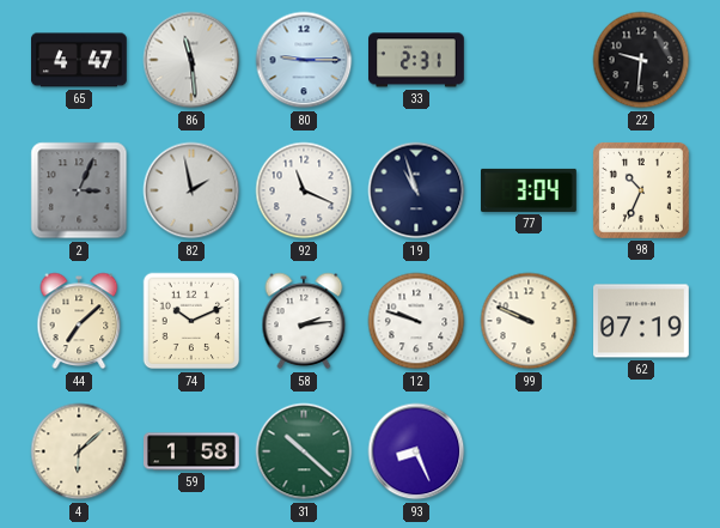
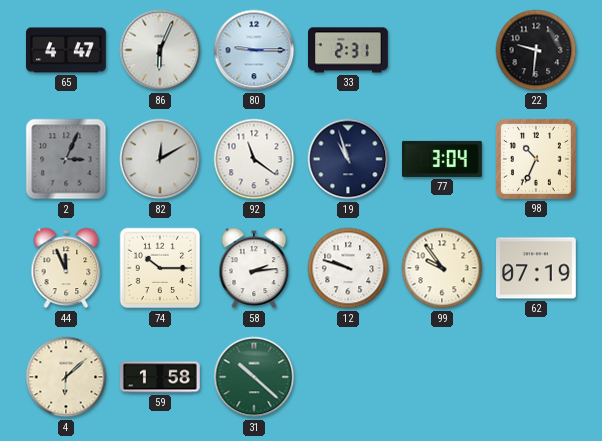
86: 11:29 -> 6:04 (160, 50)
82: 1:58 -> 12:10 (160, 159)
92: 11:19 -> 11:21 (254, 159)
44: 7:08 -> 11:56 (66, 268)
74: 10:11 -> 10:15 (160, 268)
99: 9:49 -> 9:54 (442, 268)
93: 8:26 -> none (416, 451)
